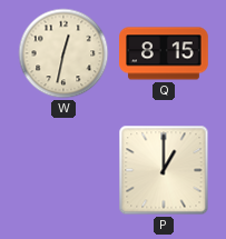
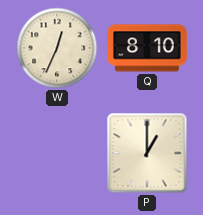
W: 12:32 -> 12:34 (57, 48)
Q: 8:15 -> 8:10 (148, 48)
